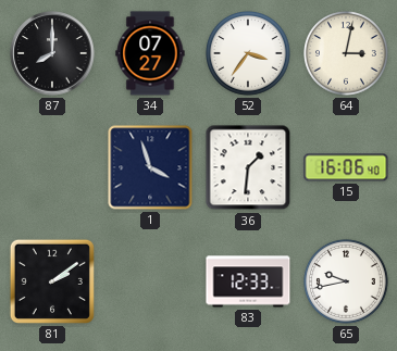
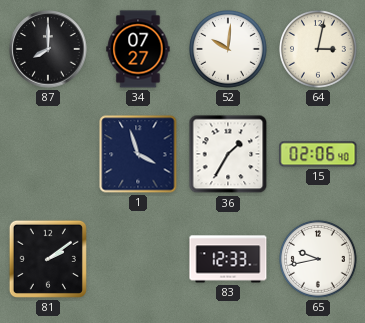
52: 3:36 -> 10:01 (229, 50)
36: 1:31 -> 1:35 (228, 154)
15: 16:06 -> 02:06 (318, 154)
